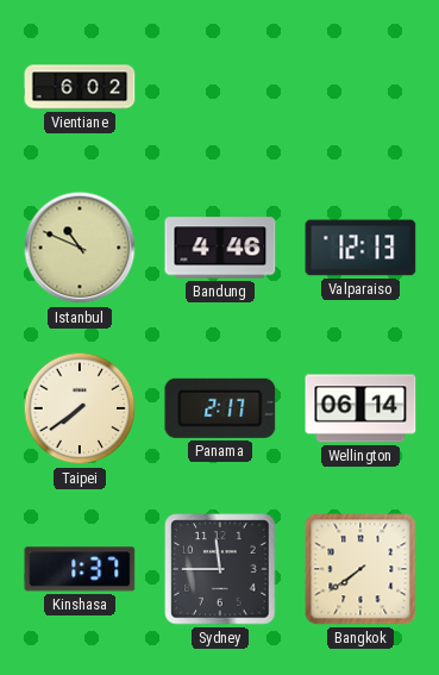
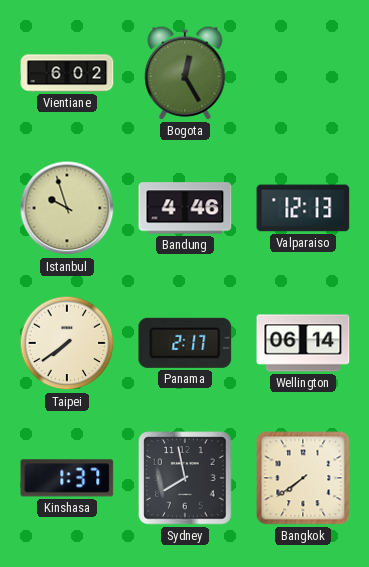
Bogota: none -> 12:25 (185, 73)
Istanbul: 10:49 -> 9:57 (67, 208)
Sydney: 11:45 -> 7:58 (185, 478)
